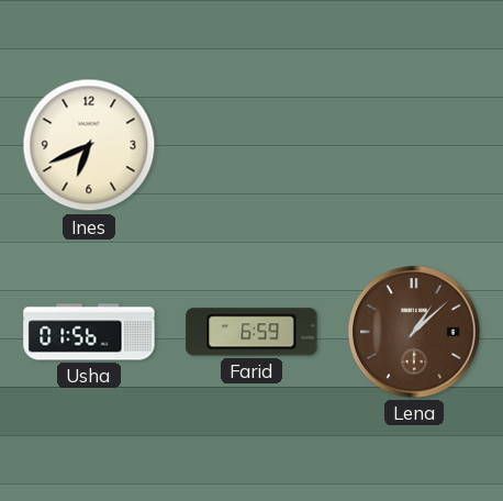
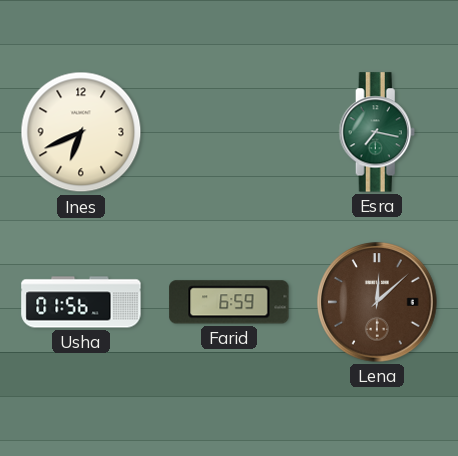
Esra: none -> 7:17 (377, 132)
Lena: 1:08 -> 12:08 (377, 302)
